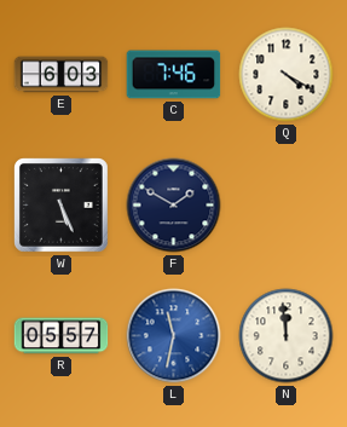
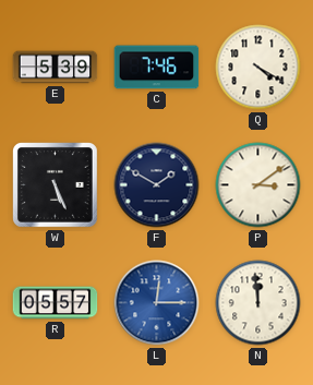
E: 6:03 -> 5:39 (56, 68)
P: none -> 3:09 (258, 185)
L: 11:32 -> 12:15 (157, 303)
